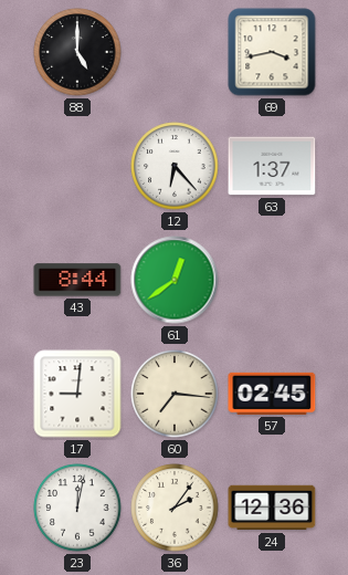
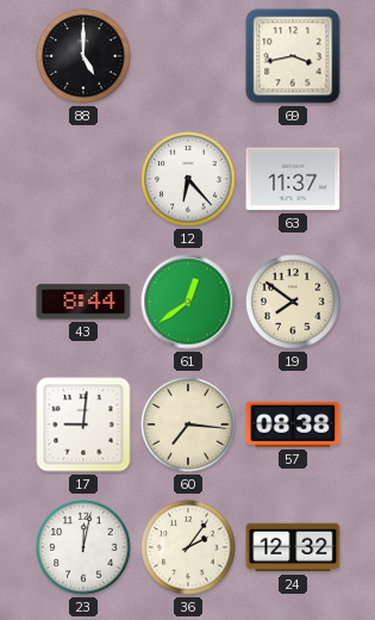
63: 1:37 -> 11:37 (293, 179)
19: none -> 7:51 (293, 302)
57: 02:45 -> 08:38 (293, 424)
24: 12:36 -> 12:32 (293, 547)
